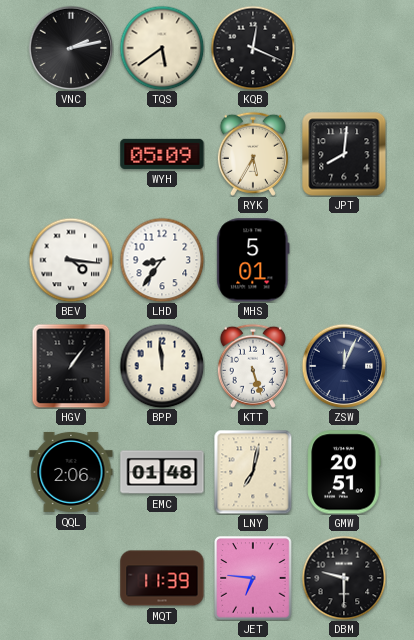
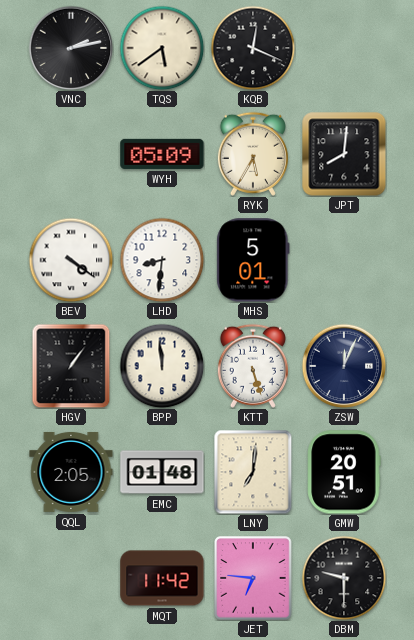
BEV: 4:16 -> 4:21 (71, 260)
LHD: 8:36 -> 8:31 (162, 260)
QQL: 2:06 -> 2:05 (71, 472)
LNY: 7:02 -> 7:01 (253, 472)
MQT: 11:39 -> 11:42 (162, 578)
